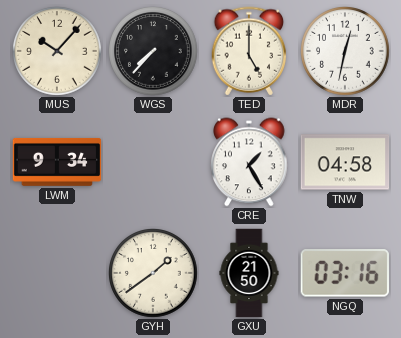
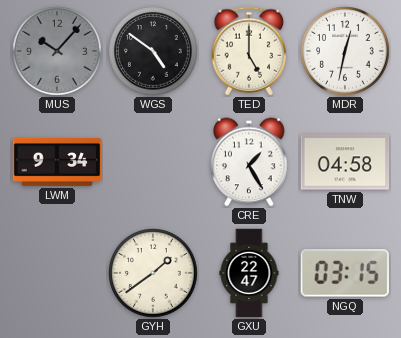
MUS dial: cream -> grey (57, 52)
WGS: 7:37 -> 4:51 (153, 52)
GXU: 21:50 -> 22:47 (249, 273)
NGQ: 03:16 -> 03:15 (345, 273)
